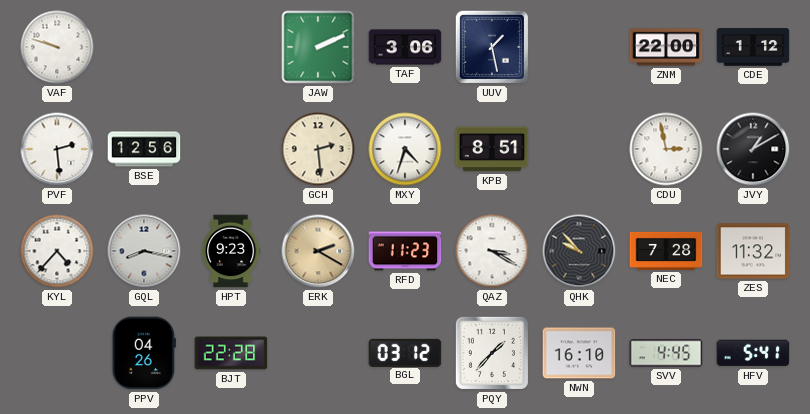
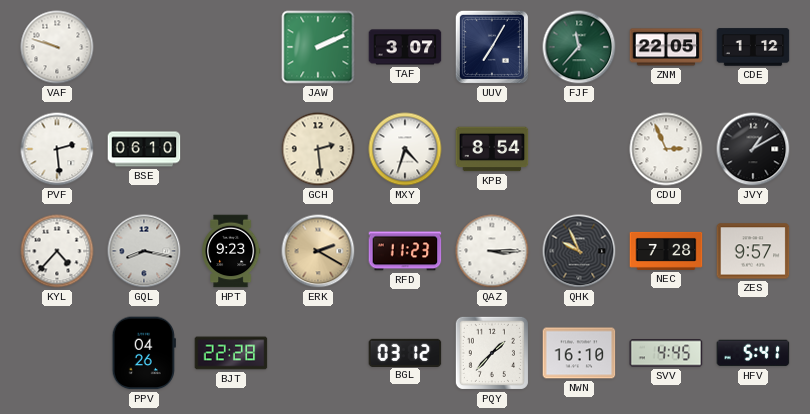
TAF: 3:06 -> 3:07 (405, 47)
UUV: 1:28 -> 7:05 (492, 47)
FJF: none -> 11:37 (579, 47)
ZNM: 22:00 -> 22:05 (666, 47)
BSE: 12:56 -> 06:10 (144, 149)
KPB: 8:51 -> 8:54 (492, 149)
CDU: 2:58 -> 2:56 (666, 149)
QAZ: 3:20 -> 3:15 (492, 251)
QHK: 9:53 -> 9:56 (579, 251)
ZES: 11:32 -> 9:57 (753, 251)
